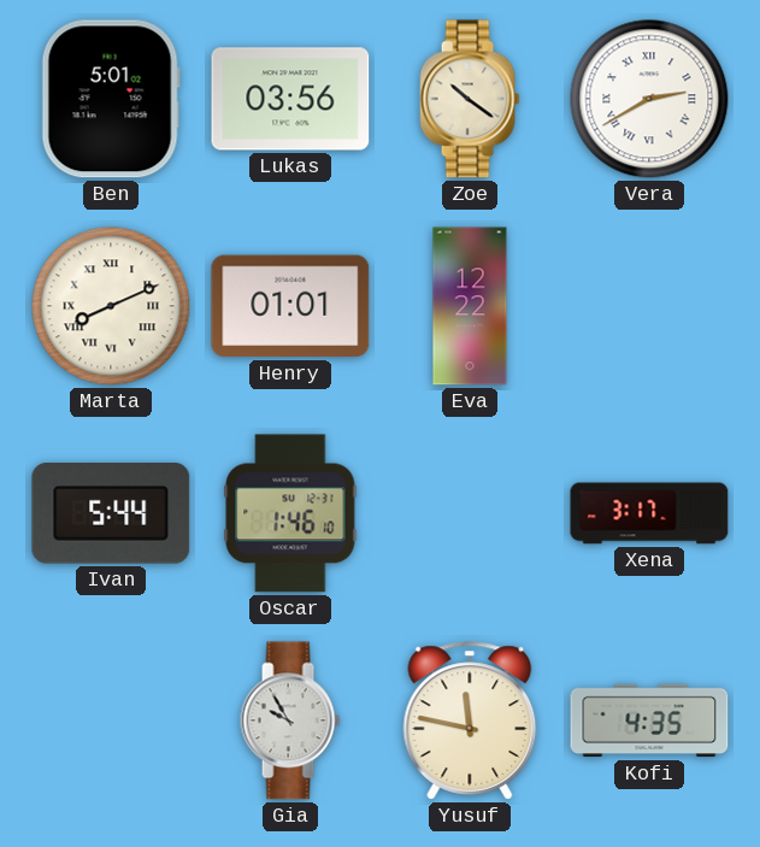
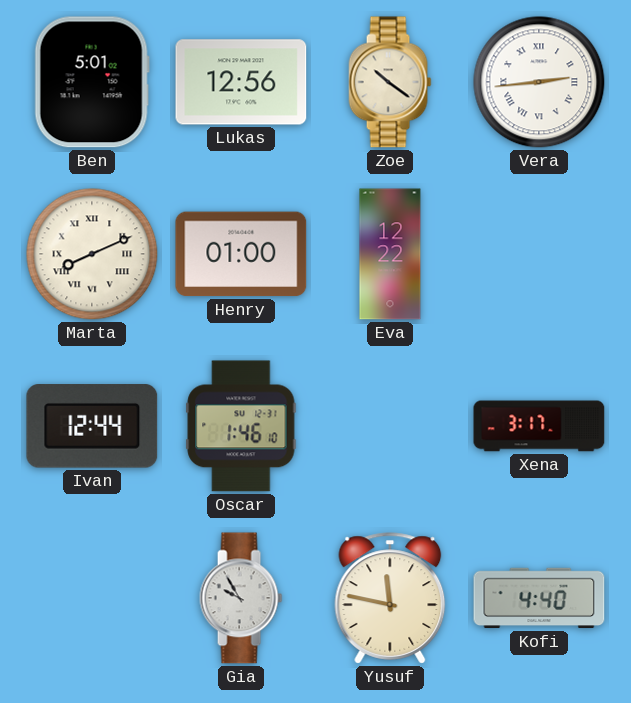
Lukas: 03:56 -> 12:56 (241, 82)
Vera: 2:40 -> 2:44 (539, 82)
Henry: 01:01 -> 01:00 (241, 254)
Ivan: 5:44 -> 12:44 (92, 426)
Kofi: 4:35 -> 4:40 (539, 598)
